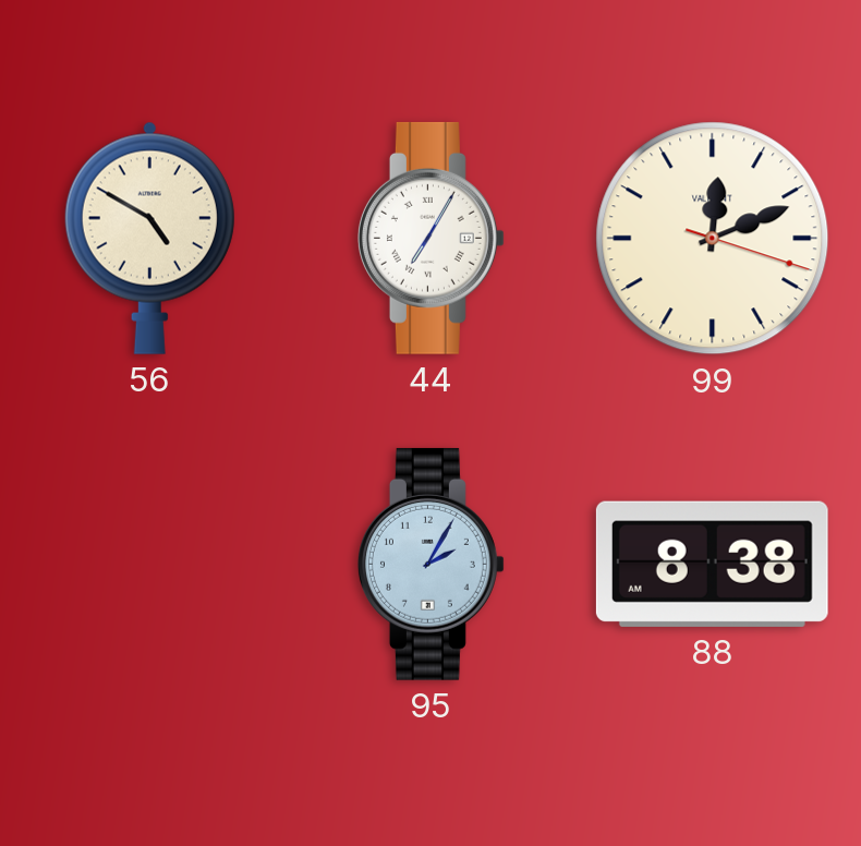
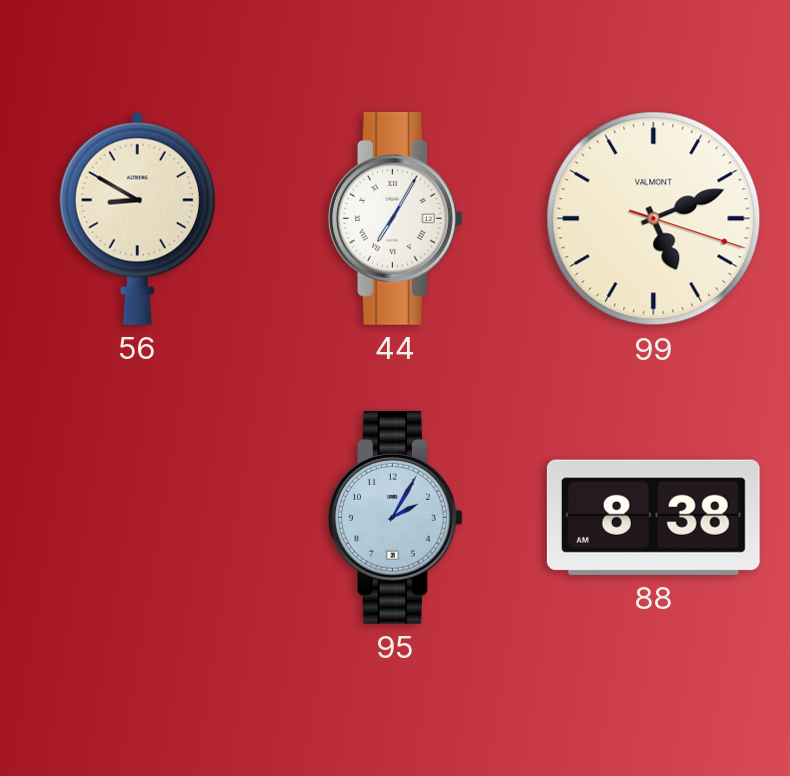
56: 4:50 -> 8:50 (137, 218)
99: 12:11 -> 5:11 (654, 219)
